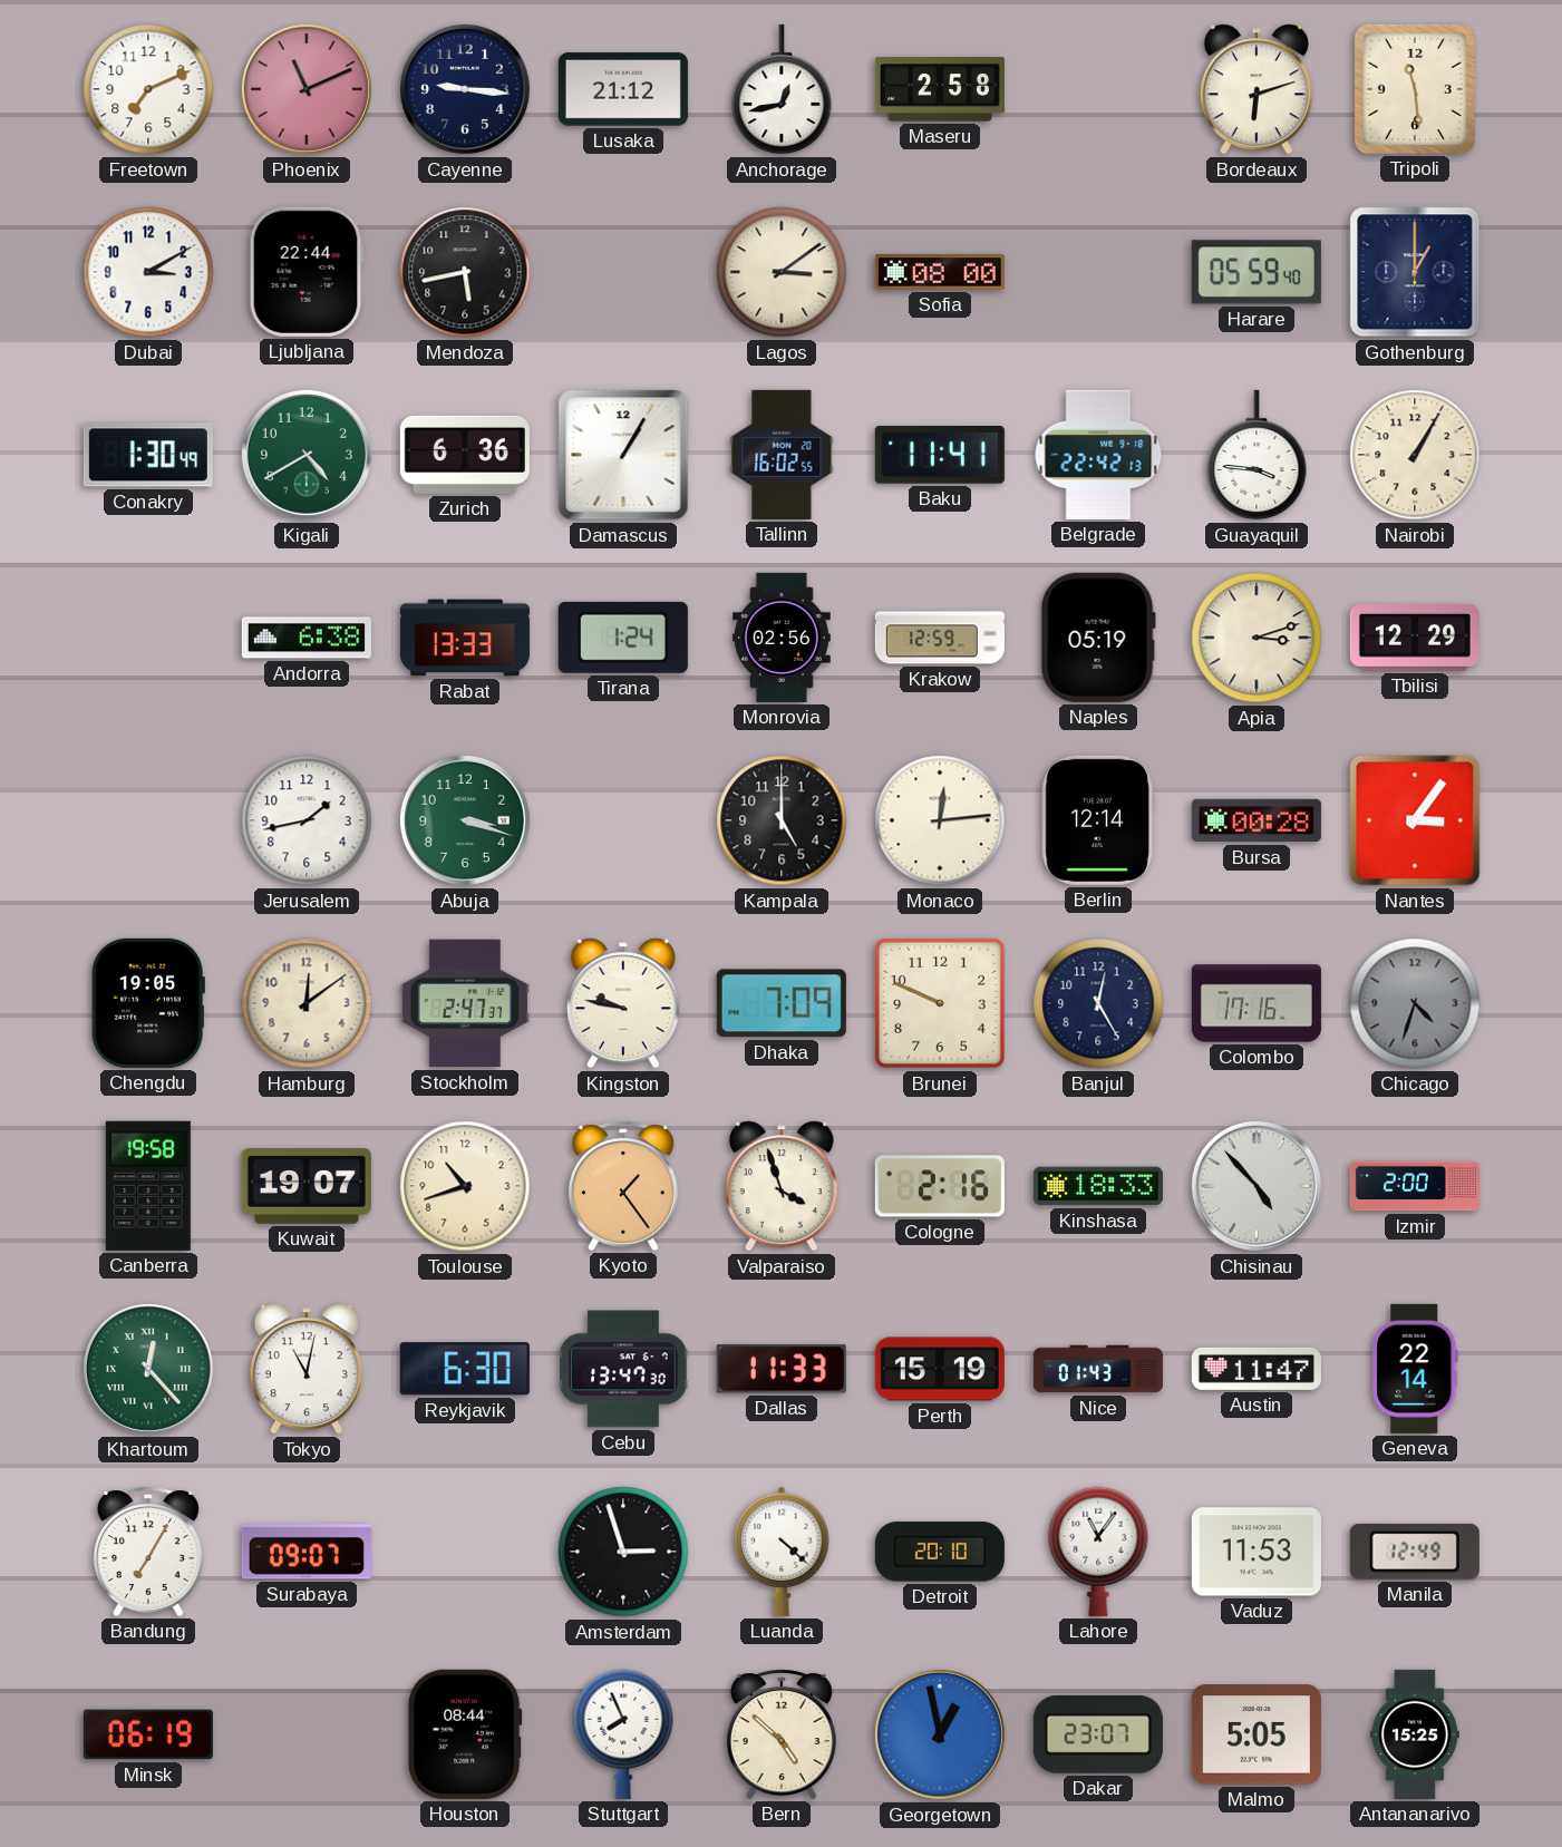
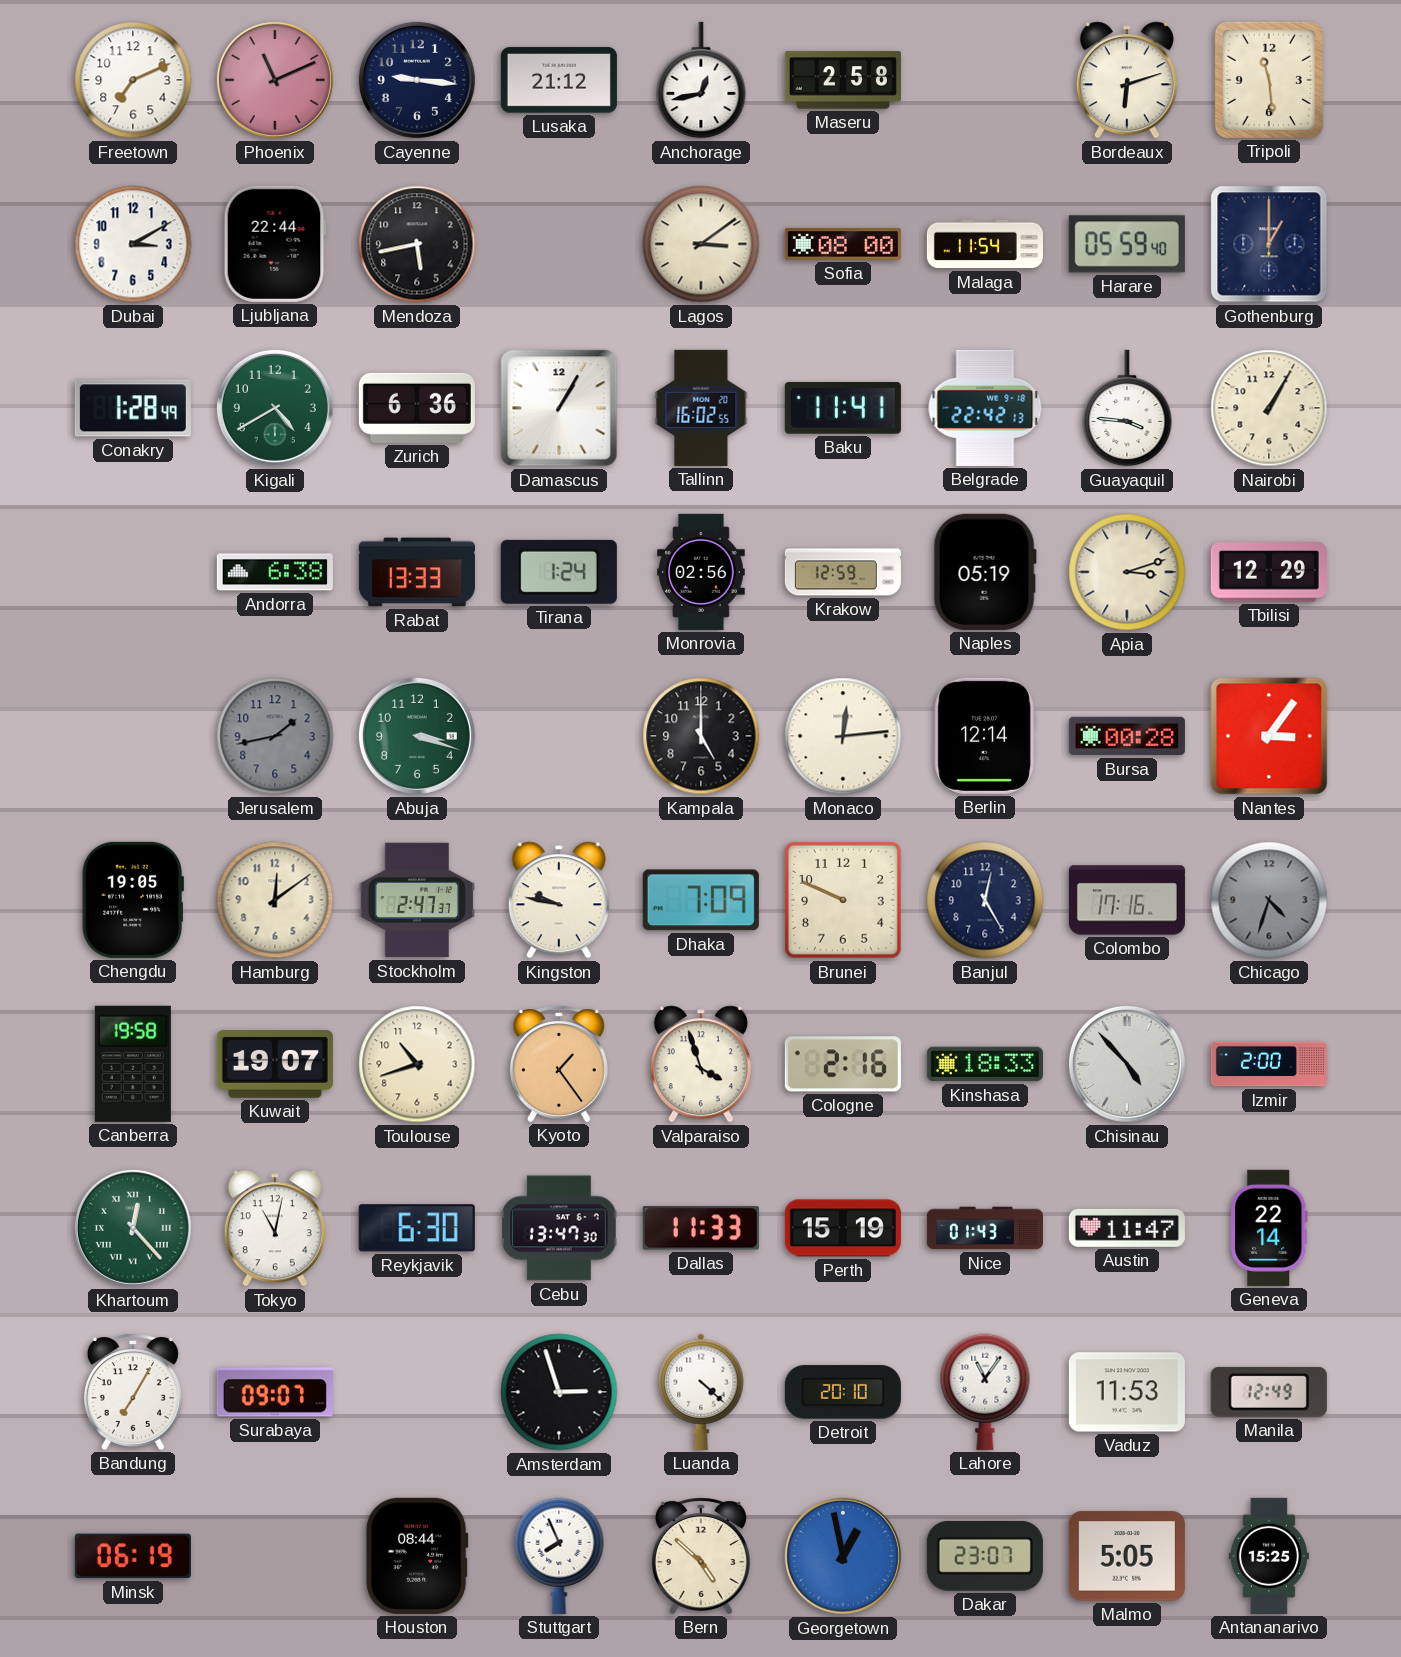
Malaga: none -> 11:54 (985, 244)
Conakry: 1:30 -> 1:28 (133, 408)
Jerusalem dial: white -> grey (275, 736)
